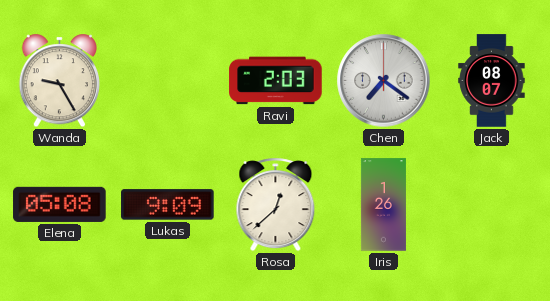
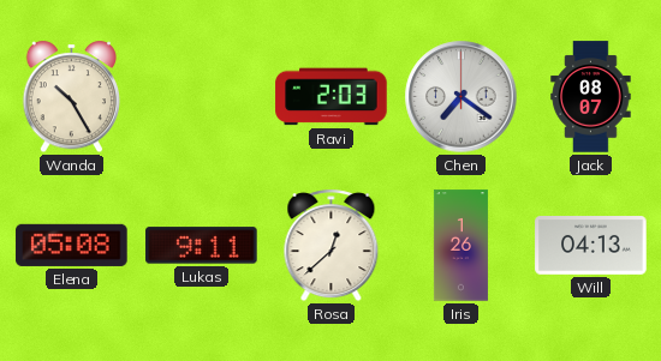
Wanda: 9:25 -> 10:25 (71, 97)
Lukas: 9:09 -> 9:11 (202, 246)
Will: none -> 04:13 (591, 246)
